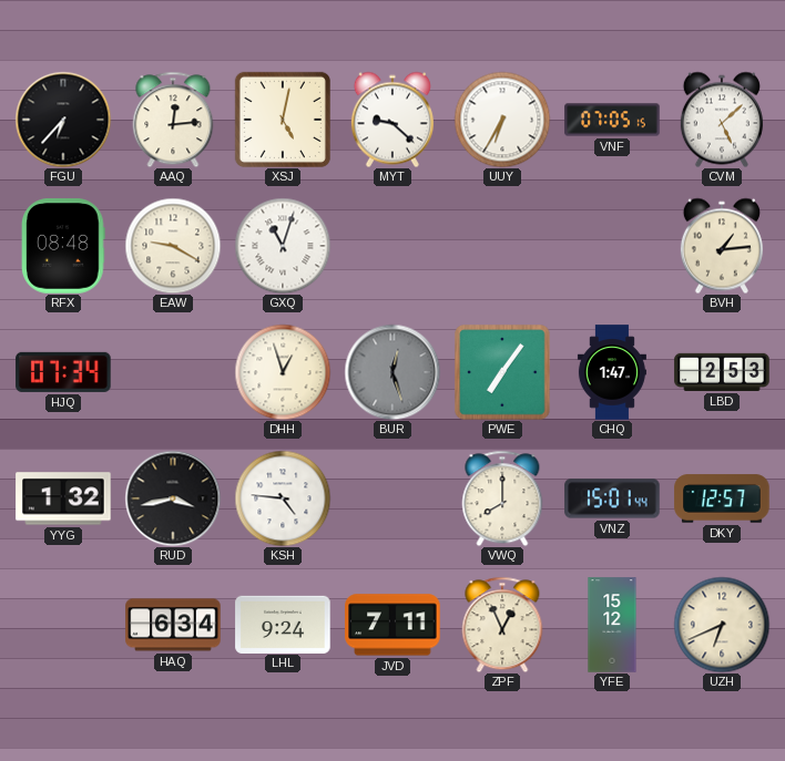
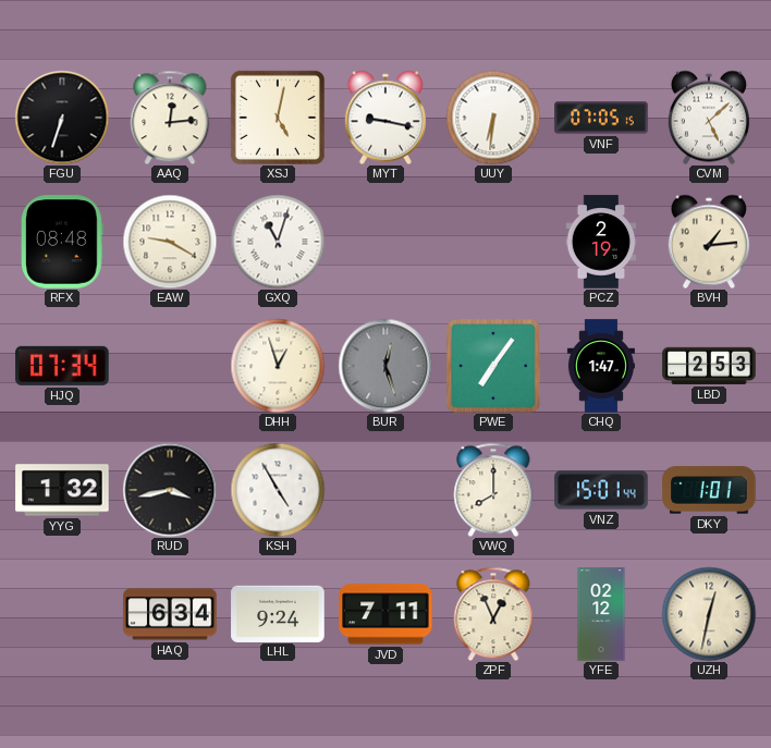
FGU: 6:37 -> 6:33 (62, 118)
MYT: 9:22 -> 9:17 (385, 118)
UUY: 6:35 -> 6:31 (493, 118)
PCZ: none -> 2:19 (601, 242)
KSH: 4:46 -> 4:55 (278, 490)
DKY: 12:57 -> 1:01 (709, 490)
YFE: 15:12 -> 02:12 (601, 614)
UZH: 6:41 -> 12:32 (709, 614)
